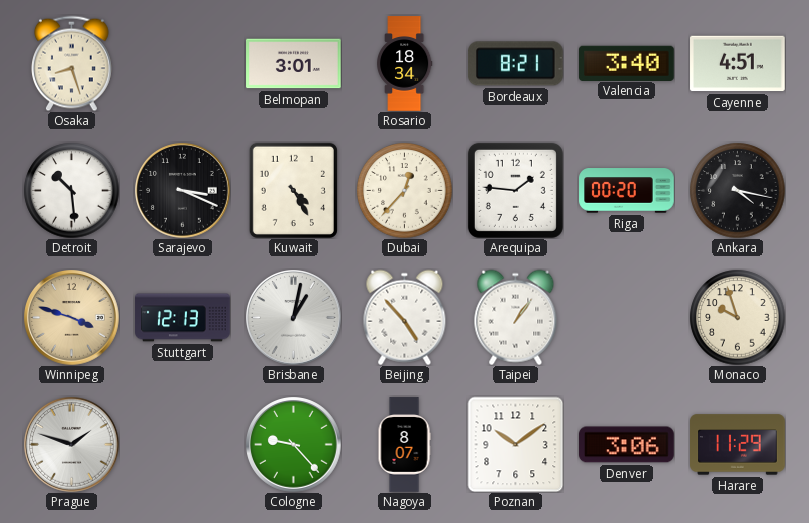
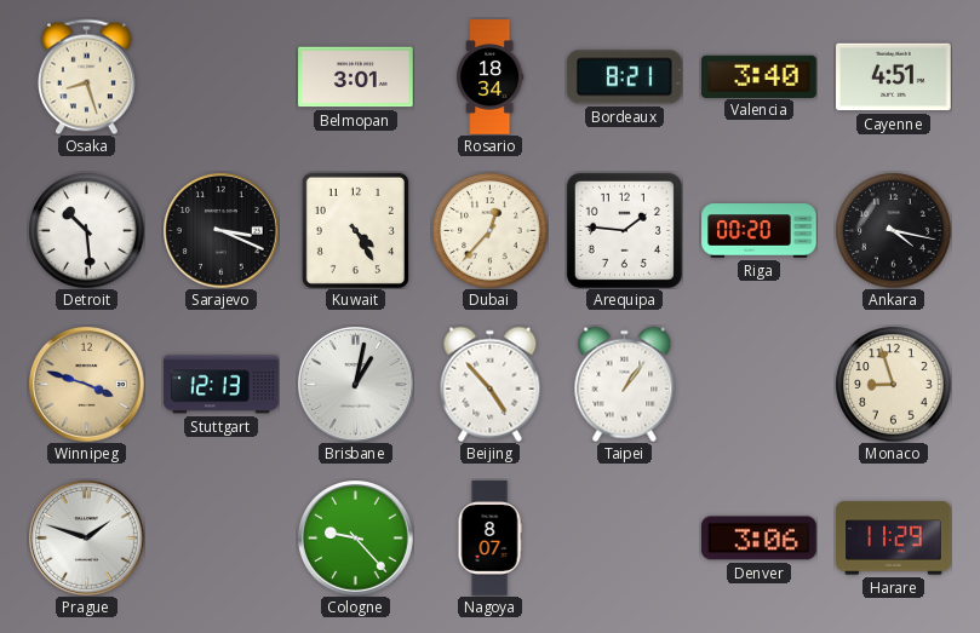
Monaco: 9:57 -> 8:57 (893, 384)
Poznan: 10:09 -> none (515, 444)
